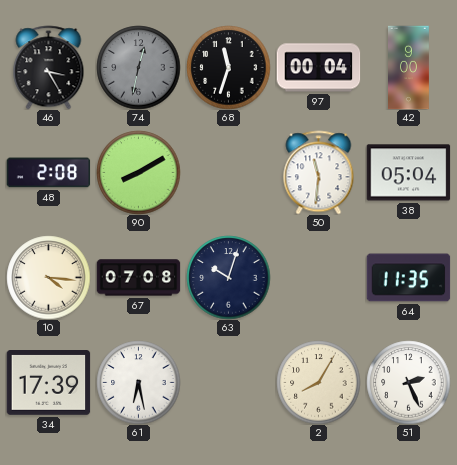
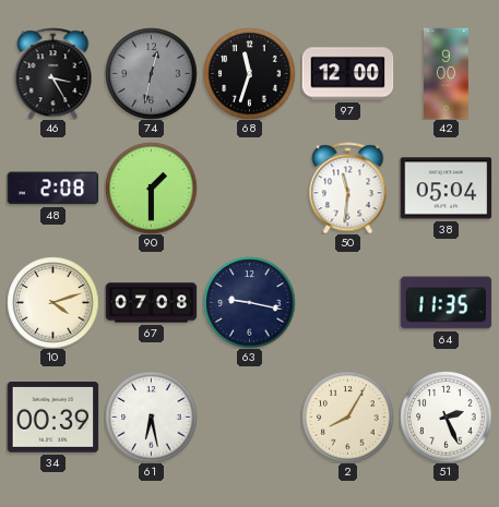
97: 00:04 -> 12:00 (347, 74)
90: 8:10 -> 1:30 (151, 188)
10: 4:16 -> 4:12 (52, 302)
63: 10:03 -> 9:17 (249, 302)
34: 17:39 -> 00:39 (52, 418)
